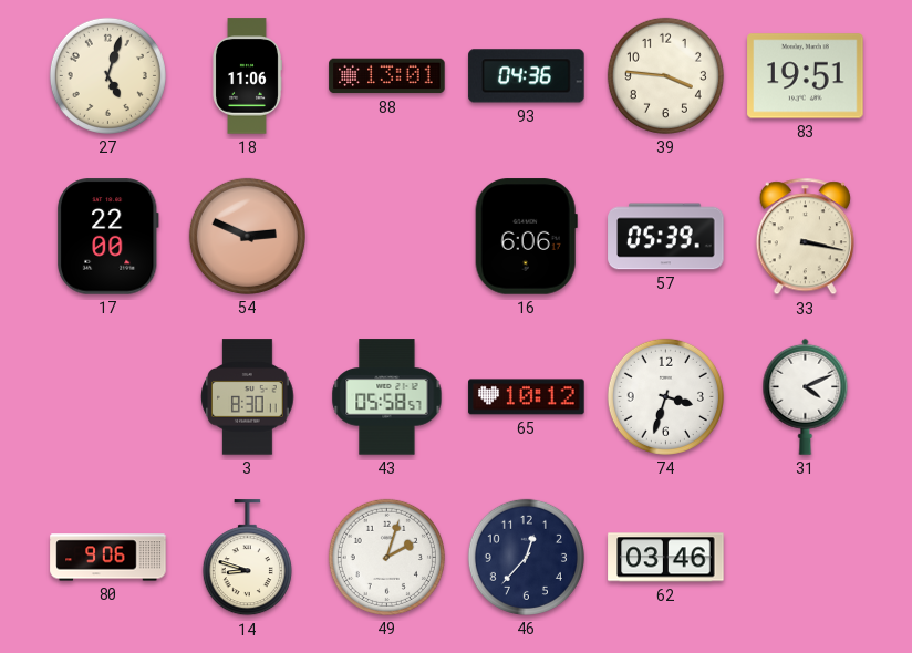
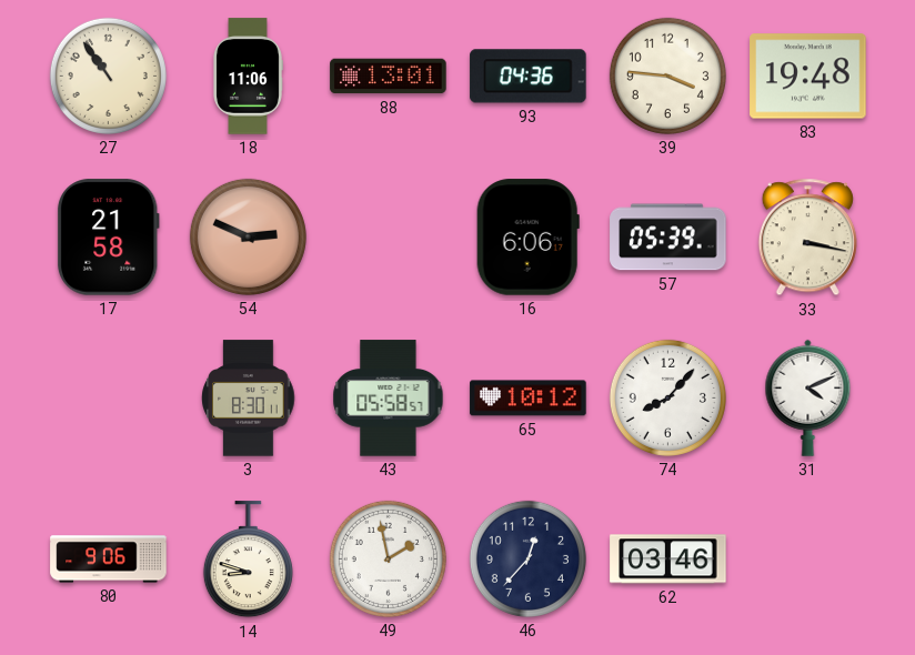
27: 5:03 -> 10:54 (108, 75)
83: 19:51 -> 19:48 (808, 77)
17: 22:00 -> 21:58 (108, 238)
74: 3:33 -> 8:07 (667, 397)
49: 2:03 -> 1:58 (388, 558)
